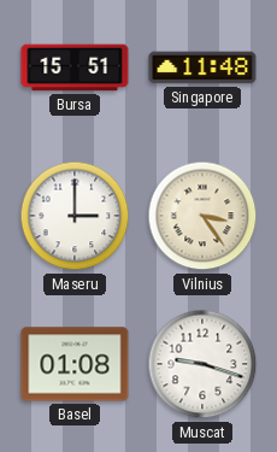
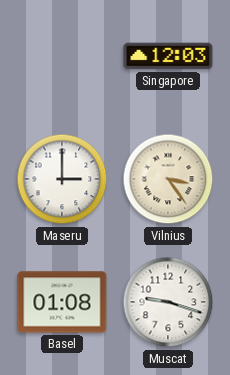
Bursa: 15:51 -> none (75, 67)
Singapore: 11:48 -> 12:03 (168, 56)
